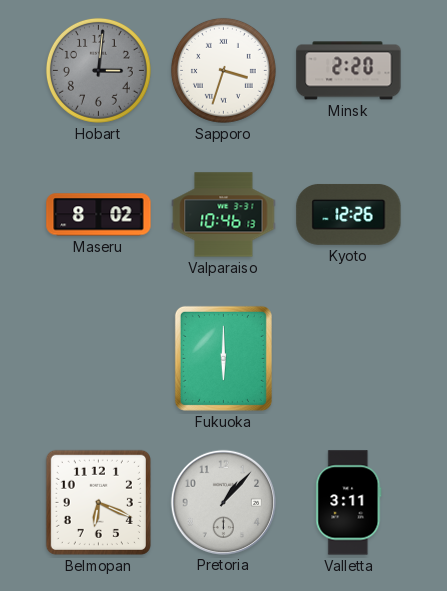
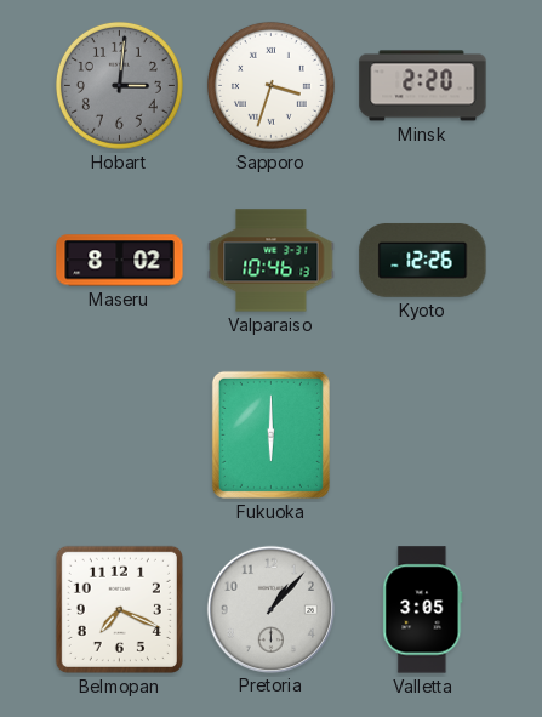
Belmopan: 6:19 -> 7:19 (119, 609)
Valletta: 3:11 -> 3:05 (423, 610)
